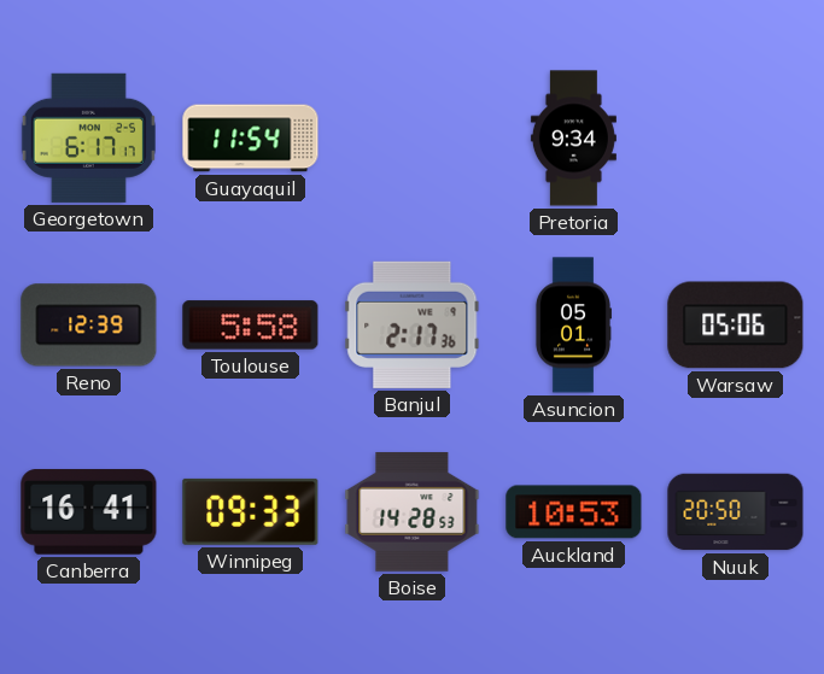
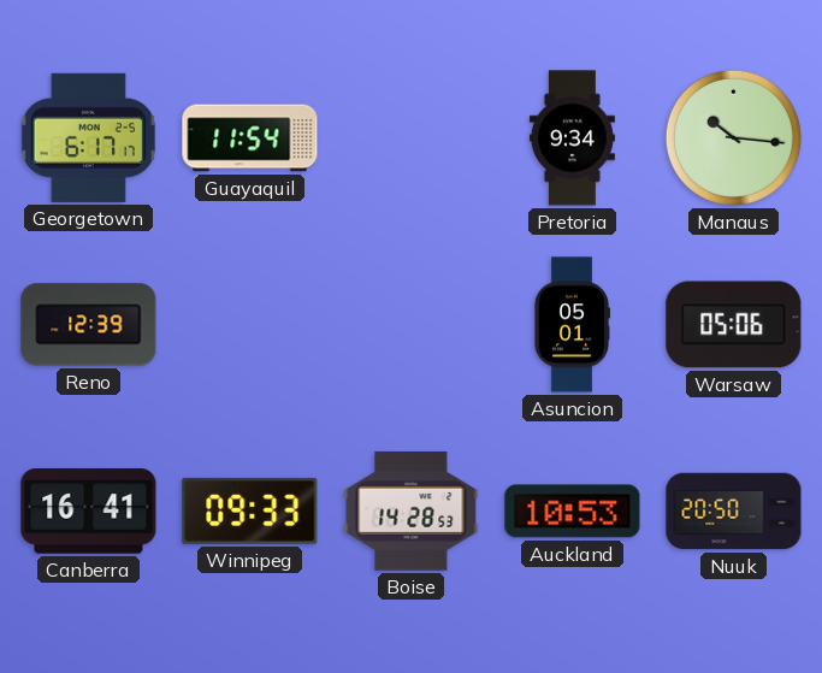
Manaus: none -> 10:16 (733, 137)
Toulouse: 5:58 -> none (251, 326)
Banjul: 2:17 -> none (413, 324)
